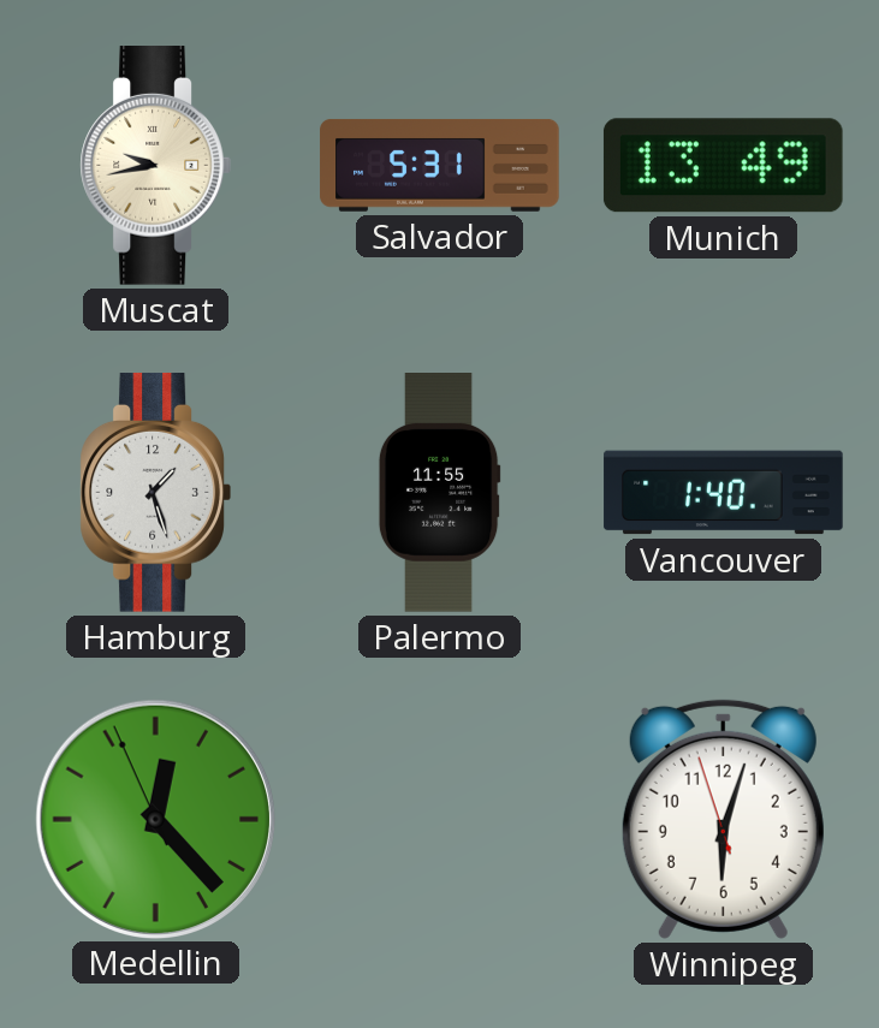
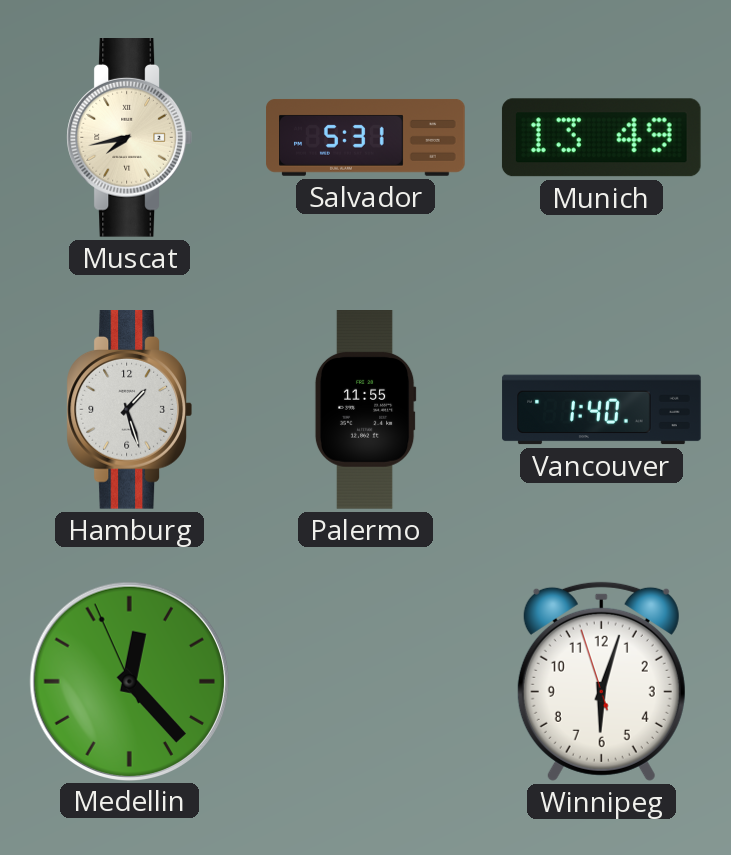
Muscat: 9:43 -> 7:43 (129, 138)
